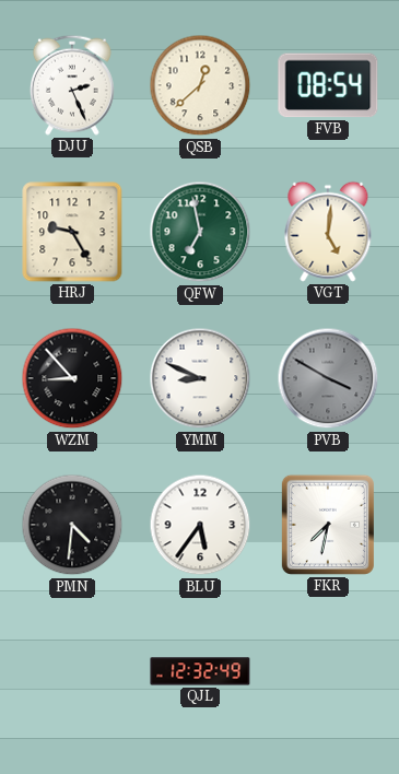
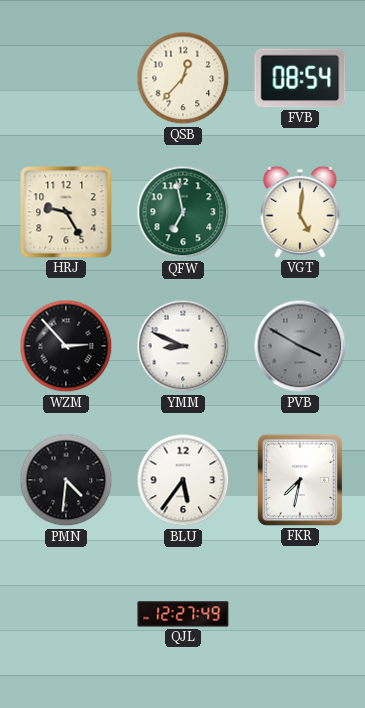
DJU: 2:26 -> none (72, 85)
QSB: 12:38 -> 12:37 (183, 78)
WZM: 8:53 -> 2:53 (66, 346)
QJL: 12:32 -> 12:27 (183, 614)
